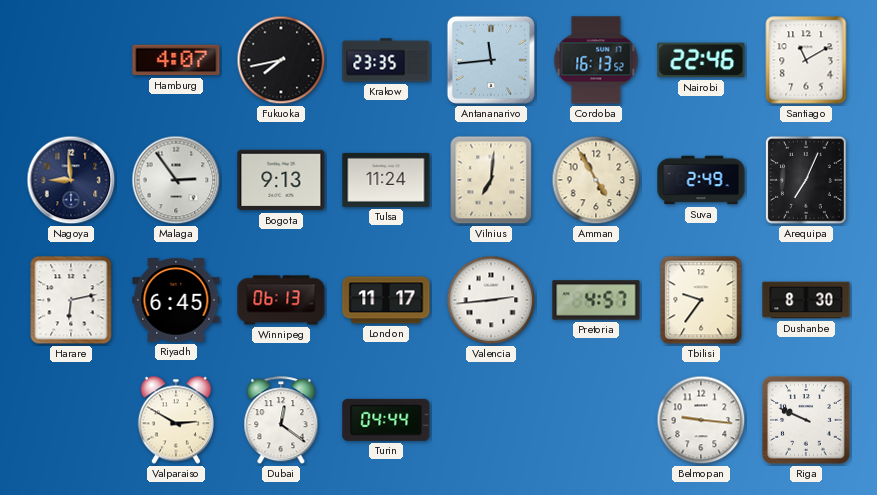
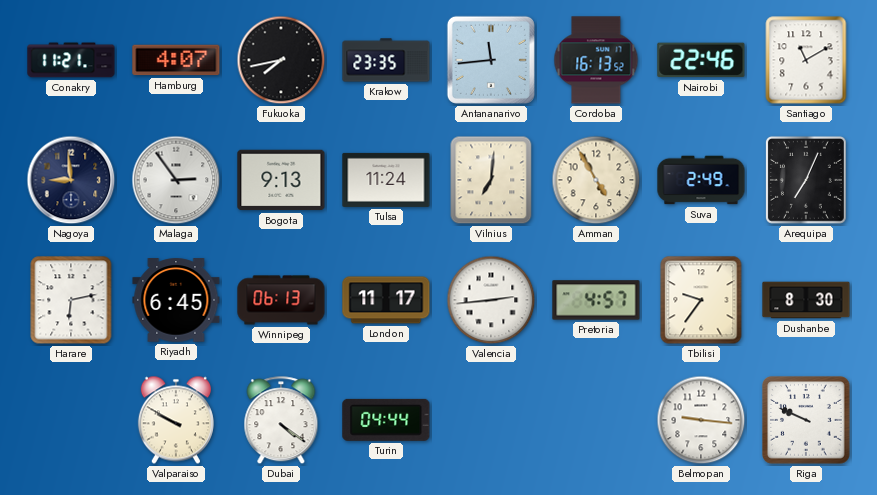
Conakry: none -> 11:21 (71, 60)
Valparaiso: 2:50 -> 9:50 (176, 420)
Dubai: 12:21 -> 4:21 (281, 421)
